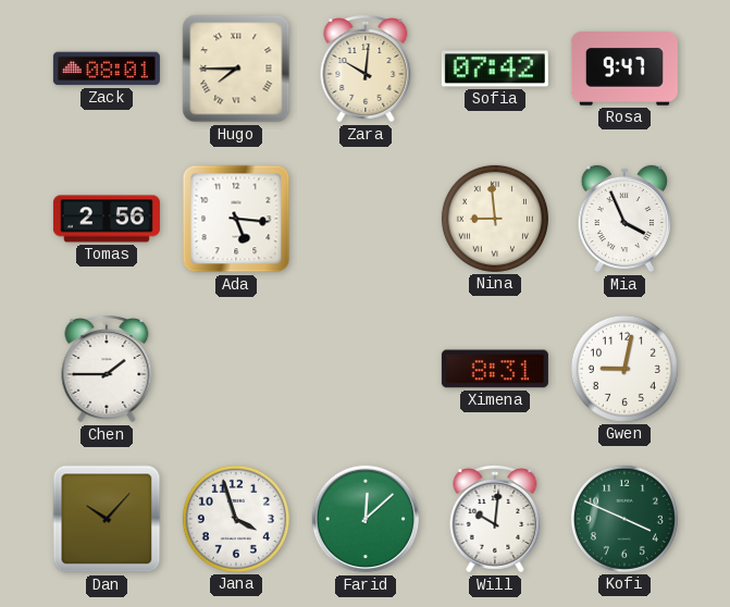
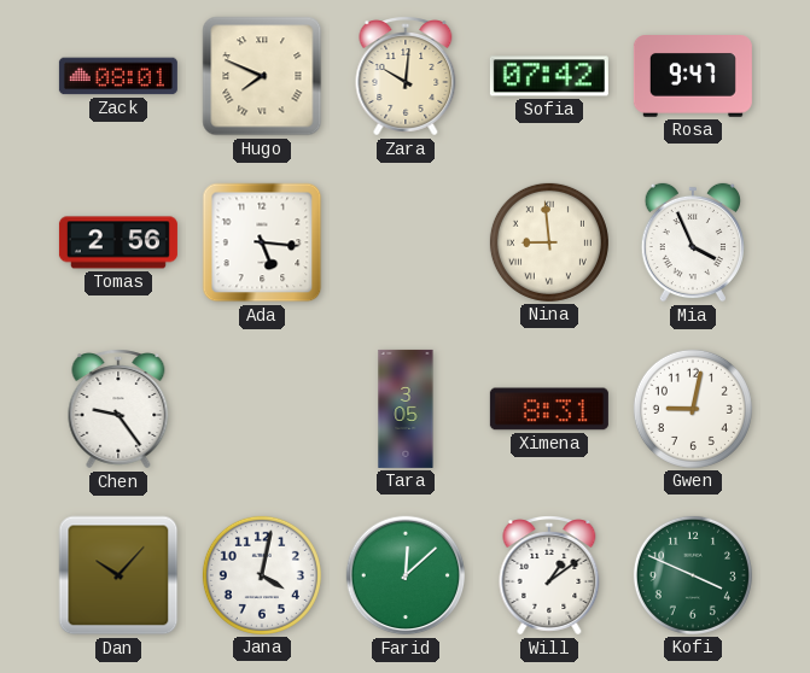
Hugo: 7:45 -> 7:49 (262, 76)
Chen: 1:45 -> 9:24 (118, 409)
Tara: none -> 3:05 (406, 409)
Jana: 3:57 -> 4:02 (262, 575)
Will: 10:01 -> 1:09 (549, 575)
